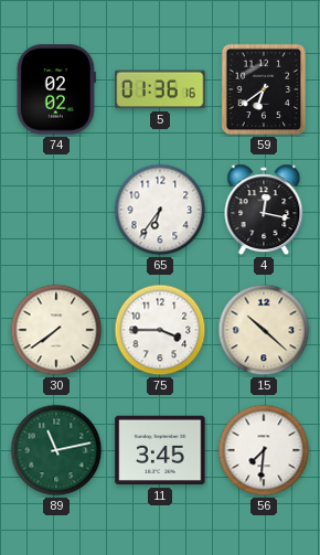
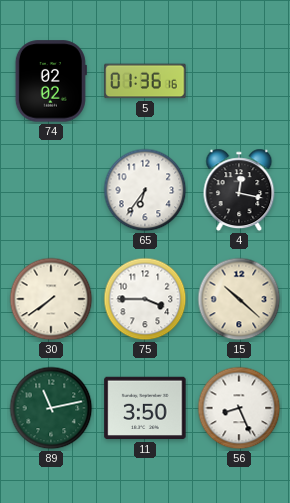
59: 6:39 -> none (264, 89)
11: 3:45 -> 3:50 (145, 408)
56: 7:31 -> 8:26 (239, 408)
